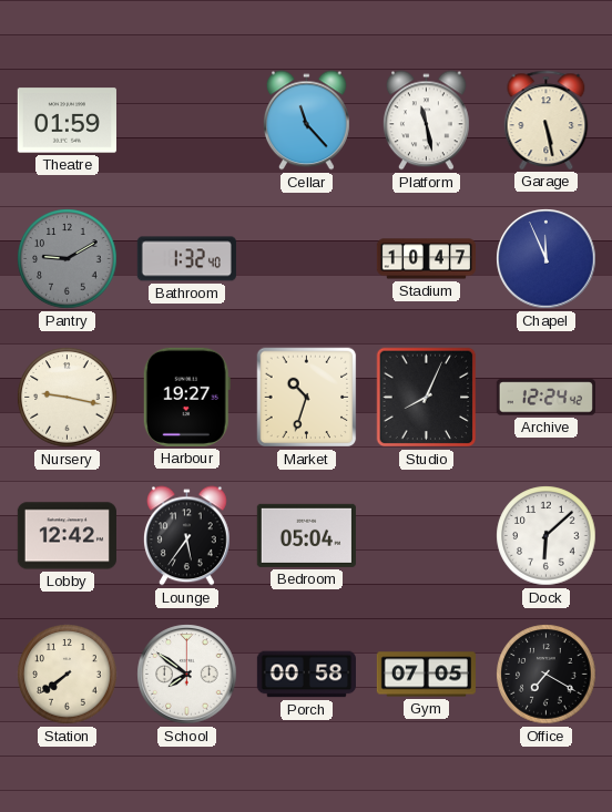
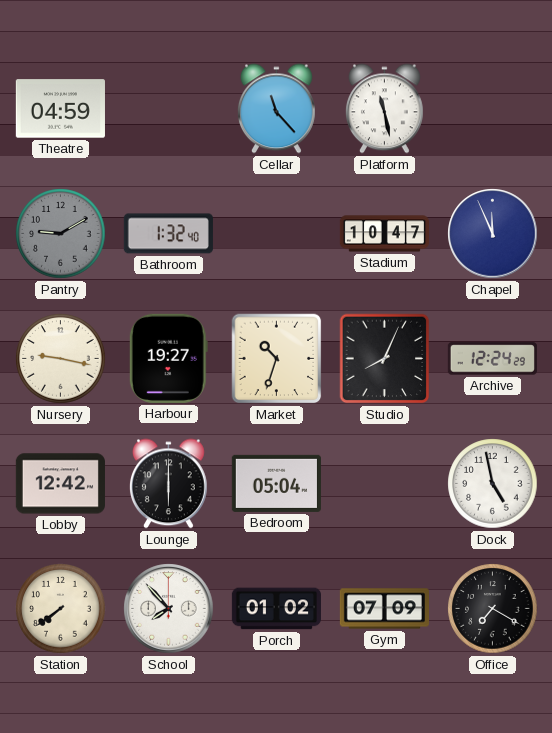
Theatre: 01:59 -> 04:59 (60, 109)
Garage: 5:28 -> none (547, 120)
Archive: 12:24:42 -> 12:24:29 (492, 359)
Lounge: 5:36 -> 6:00 (168, 484)
Dock: 6:08 -> 4:58 (493, 484)
School: 7:51 -> 7:53 (169, 609)
Porch: 00:58 -> 01:02 (276, 609)
Gym: 07:05 -> 07:09 (384, 609)
